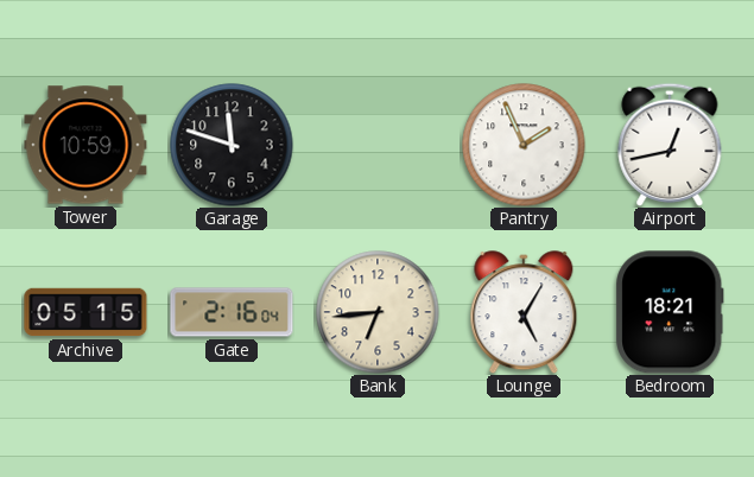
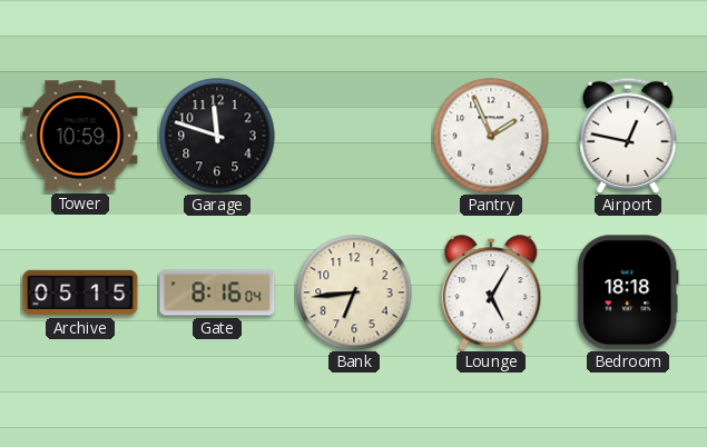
Airport: 12:43 -> 12:47 (628, 136)
Gate: 2:16 -> 8:16 (217, 292)
Bedroom: 18:21 -> 18:18 (628, 292)
